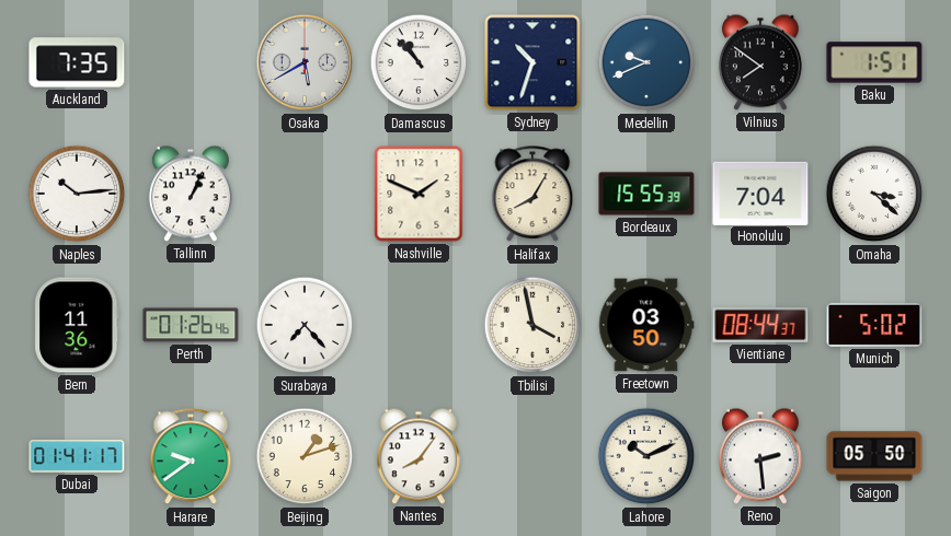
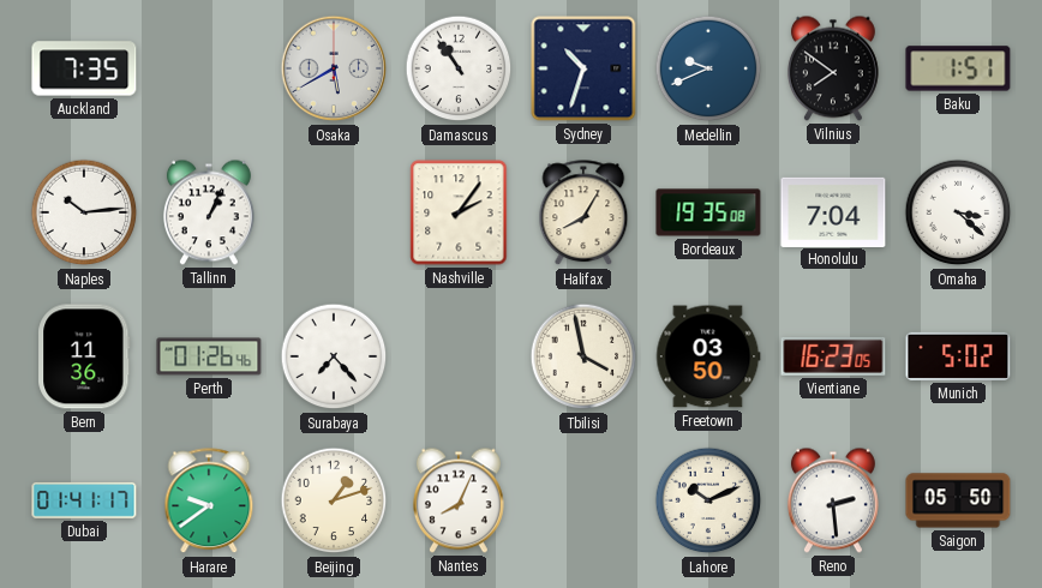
Damascus: 10:53 -> 10:54 (459, 68)
Nashville: 1:49 -> 2:06 (459, 212)
Bordeaux: 15:55 -> 19:35 (708, 212)
Vientiane: 08:44 -> 16:23 (833, 356)
Nantes: 8:06 -> 8:04 (459, 500)
